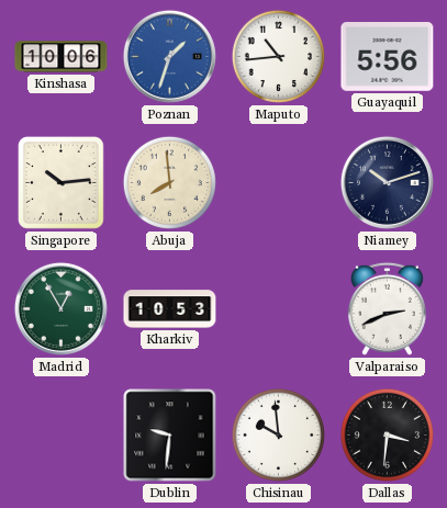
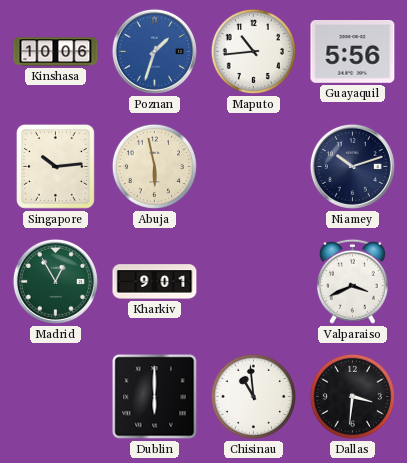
Abuja: 7:59 -> 5:58 (154, 166)
Kharkiv: 10:53 -> 9:01 (155, 282)
Valparaiso: 2:41 -> 3:41 (352, 281)
Dublin: 9:31 -> 6:00 (155, 397)
Chisinau: 9:59 -> 10:59 (253, 396)
